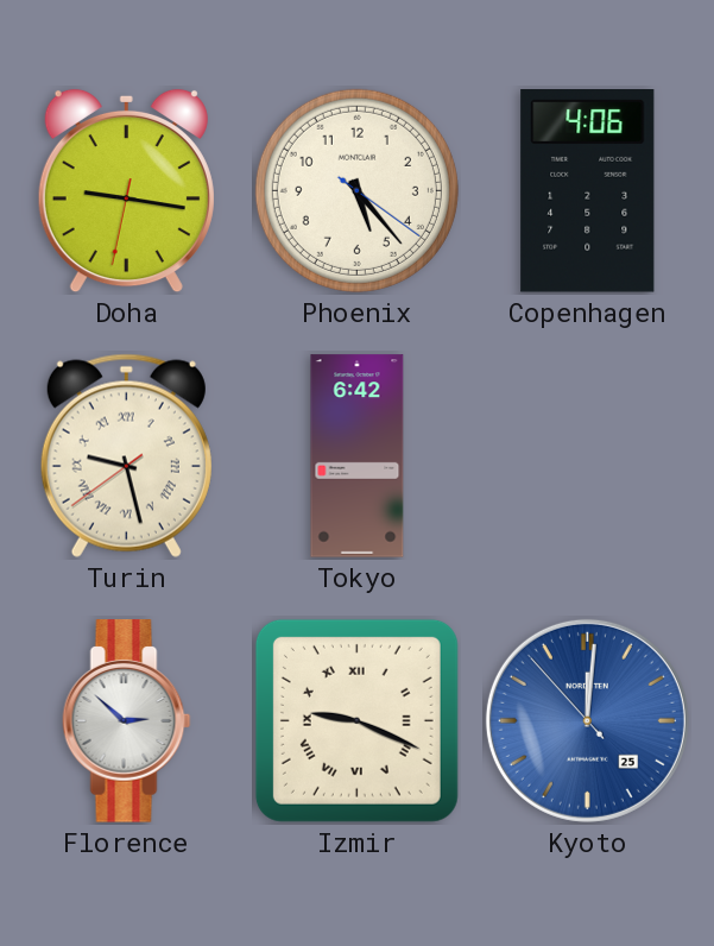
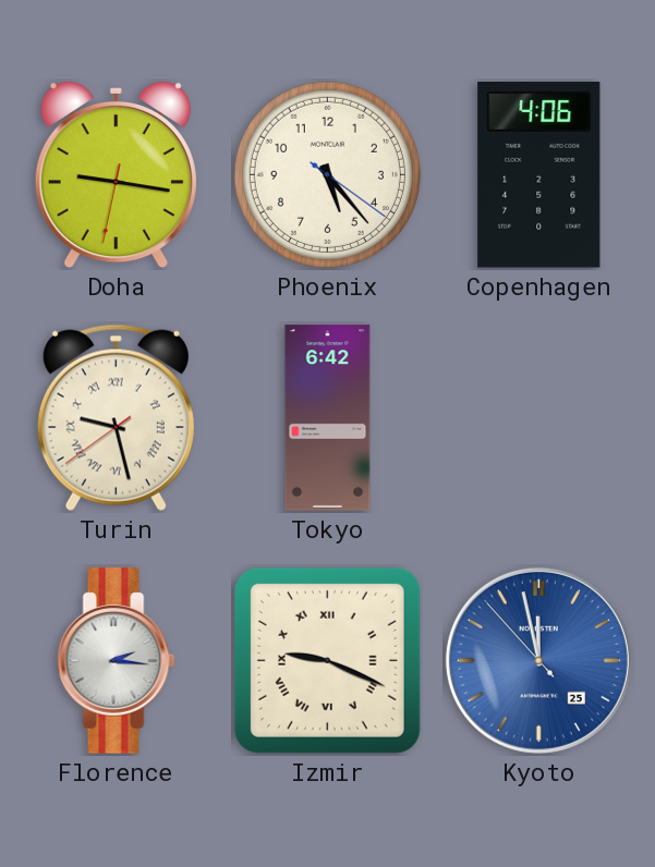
Florence: 2:52 -> 2:16 (117, 661)
Kyoto: 12:00 -> 11:57 (538, 660)
